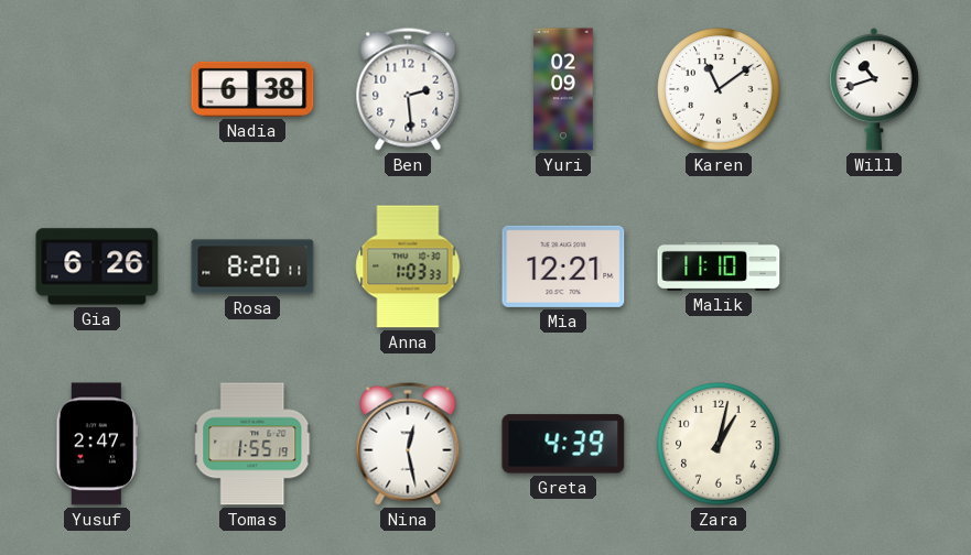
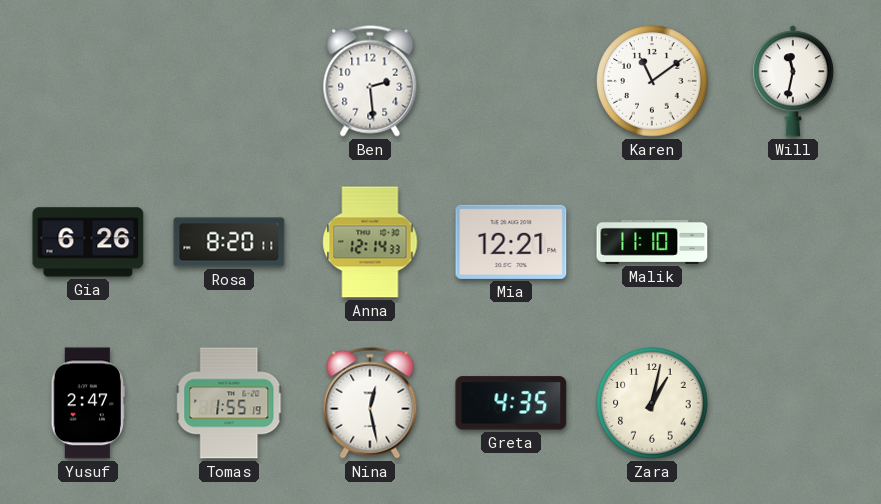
Nadia: 6:38 -> none (252, 89)
Yuri: 02:09 -> none (563, 89)
Will: 10:42 -> 11:32 (793, 81)
Anna: 1:03 -> 12:14 (370, 242)
Greta: 4:39 -> 4:35 (511, 403)
